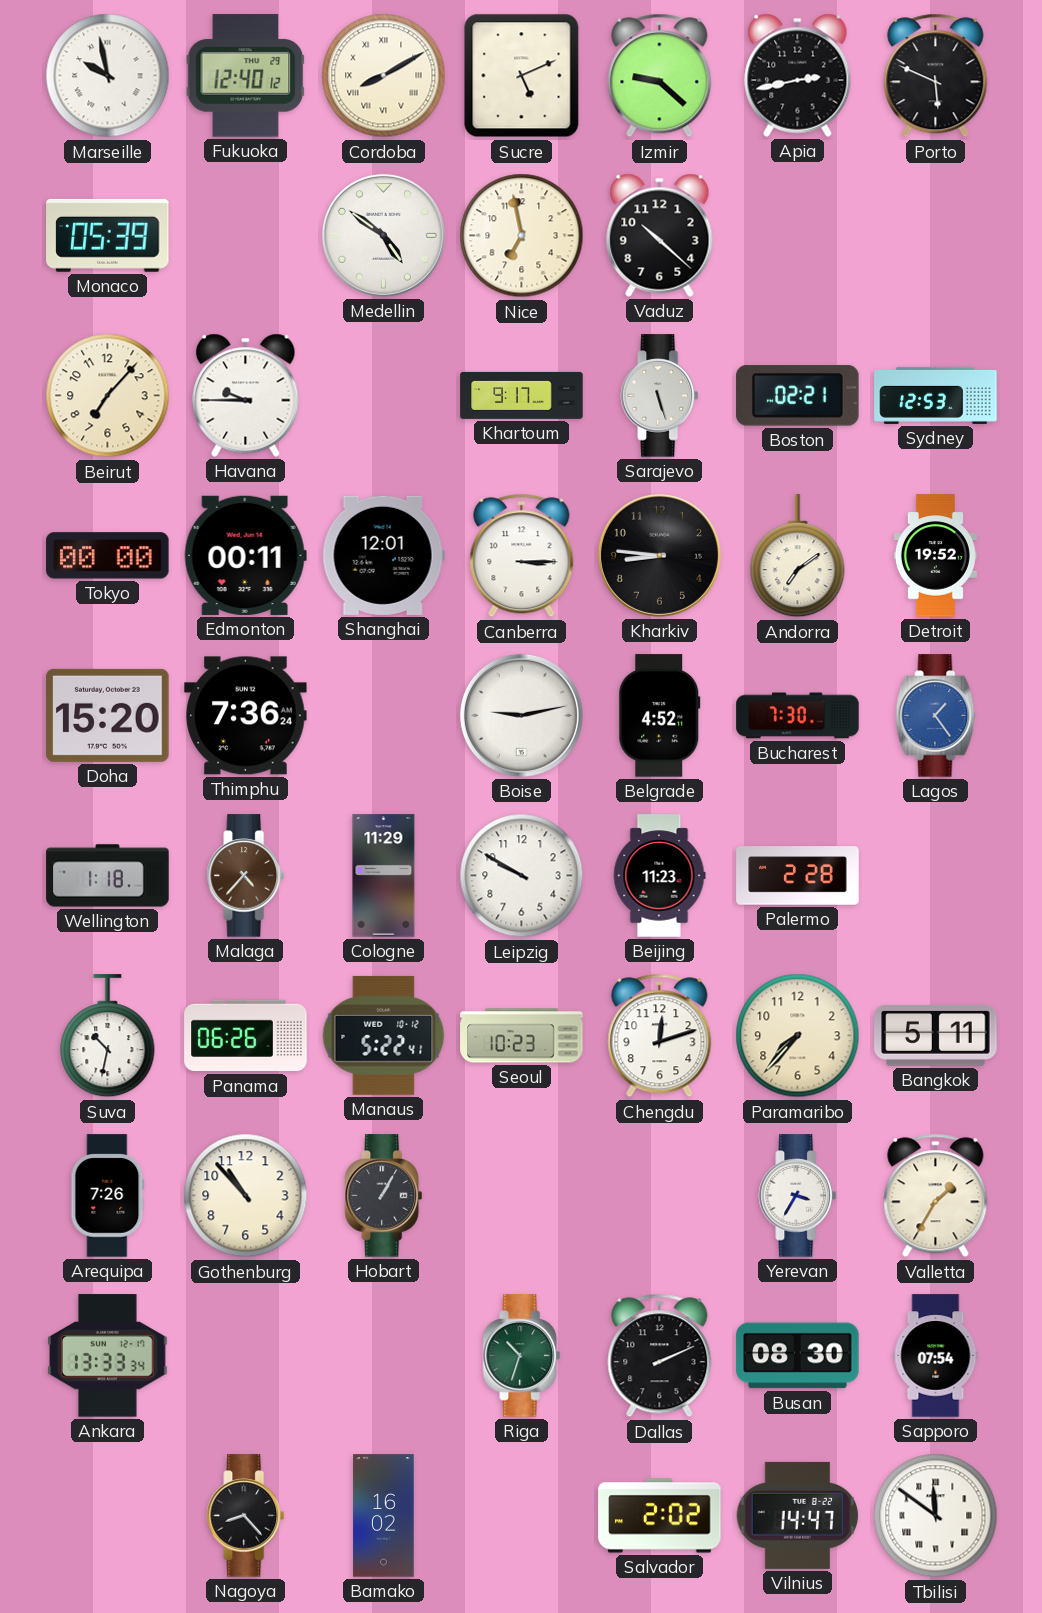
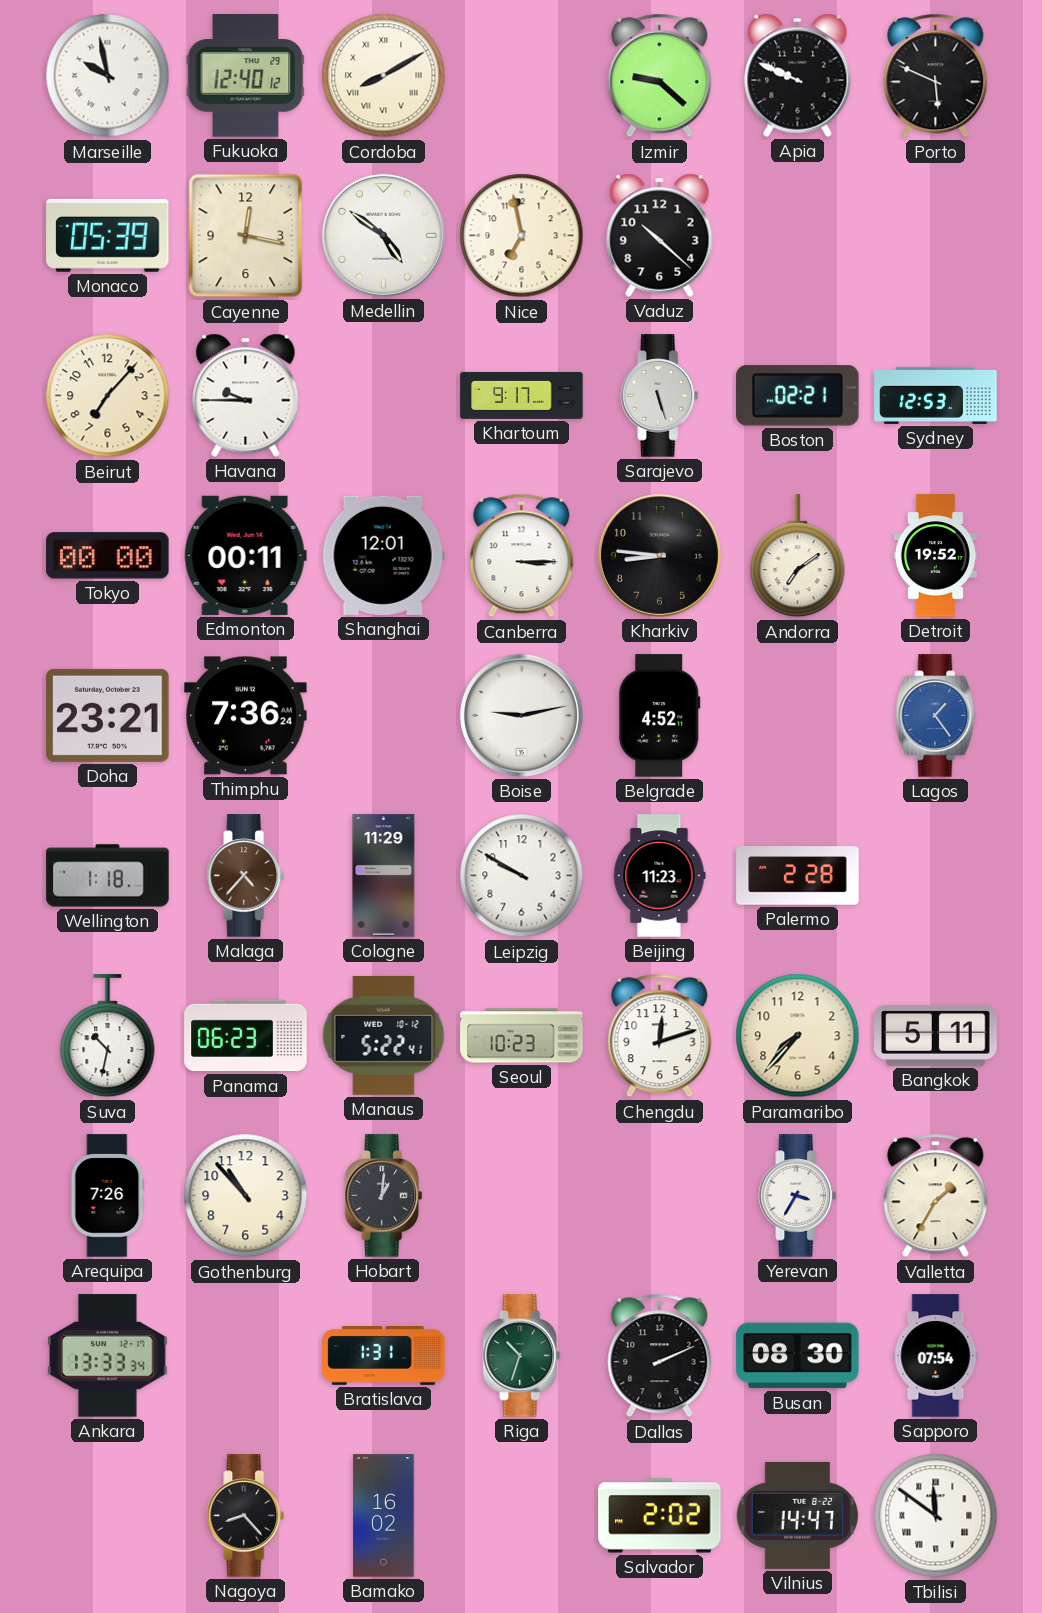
Sucre: 5:11 -> none (522, 76)
Apia: 2:43 -> 9:49 (798, 75)
Cayenne: none -> 12:17 (246, 236)
Doha: 15:20 -> 23:21 (108, 715)
Bucharest: 7:30 -> none (798, 716)
Panama: 06:26 -> 06:23 (246, 1036)
Hobart: 1:05 -> 1:01 (384, 1196)
Bratislava: none -> 1:31 (384, 1356)
